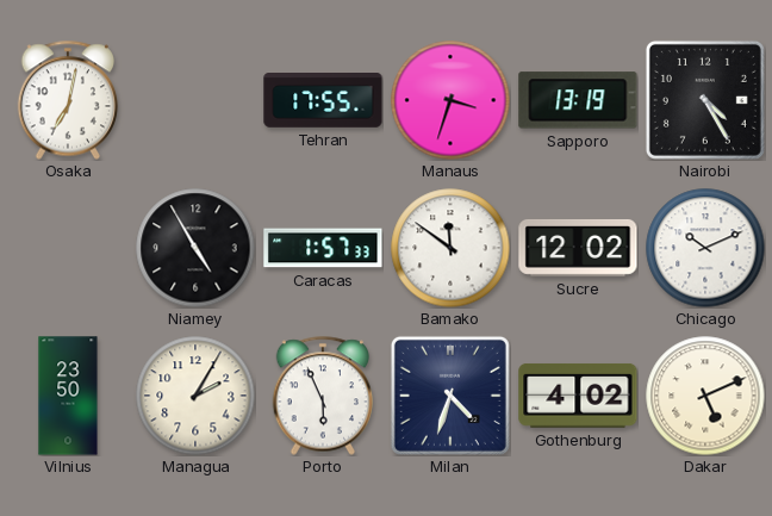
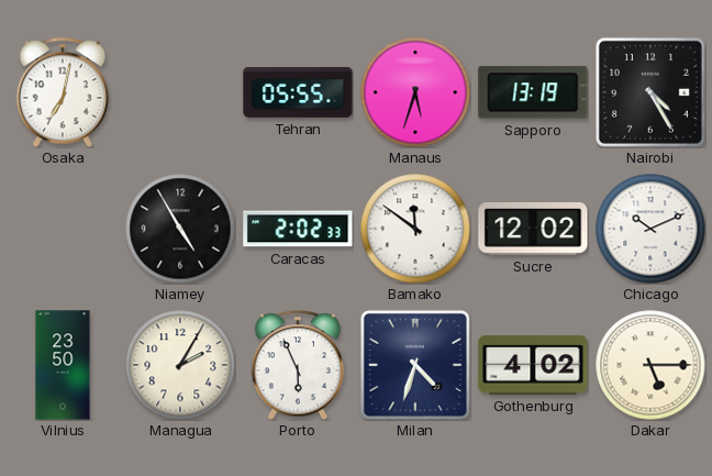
Tehran: 17:55 -> 05:55 (298, 93)
Manaus: 3:33 -> 5:33 (415, 92)
Caracas: 1:57 -> 2:02 (298, 229)
Dakar: 5:11 -> 5:15 (650, 365)
